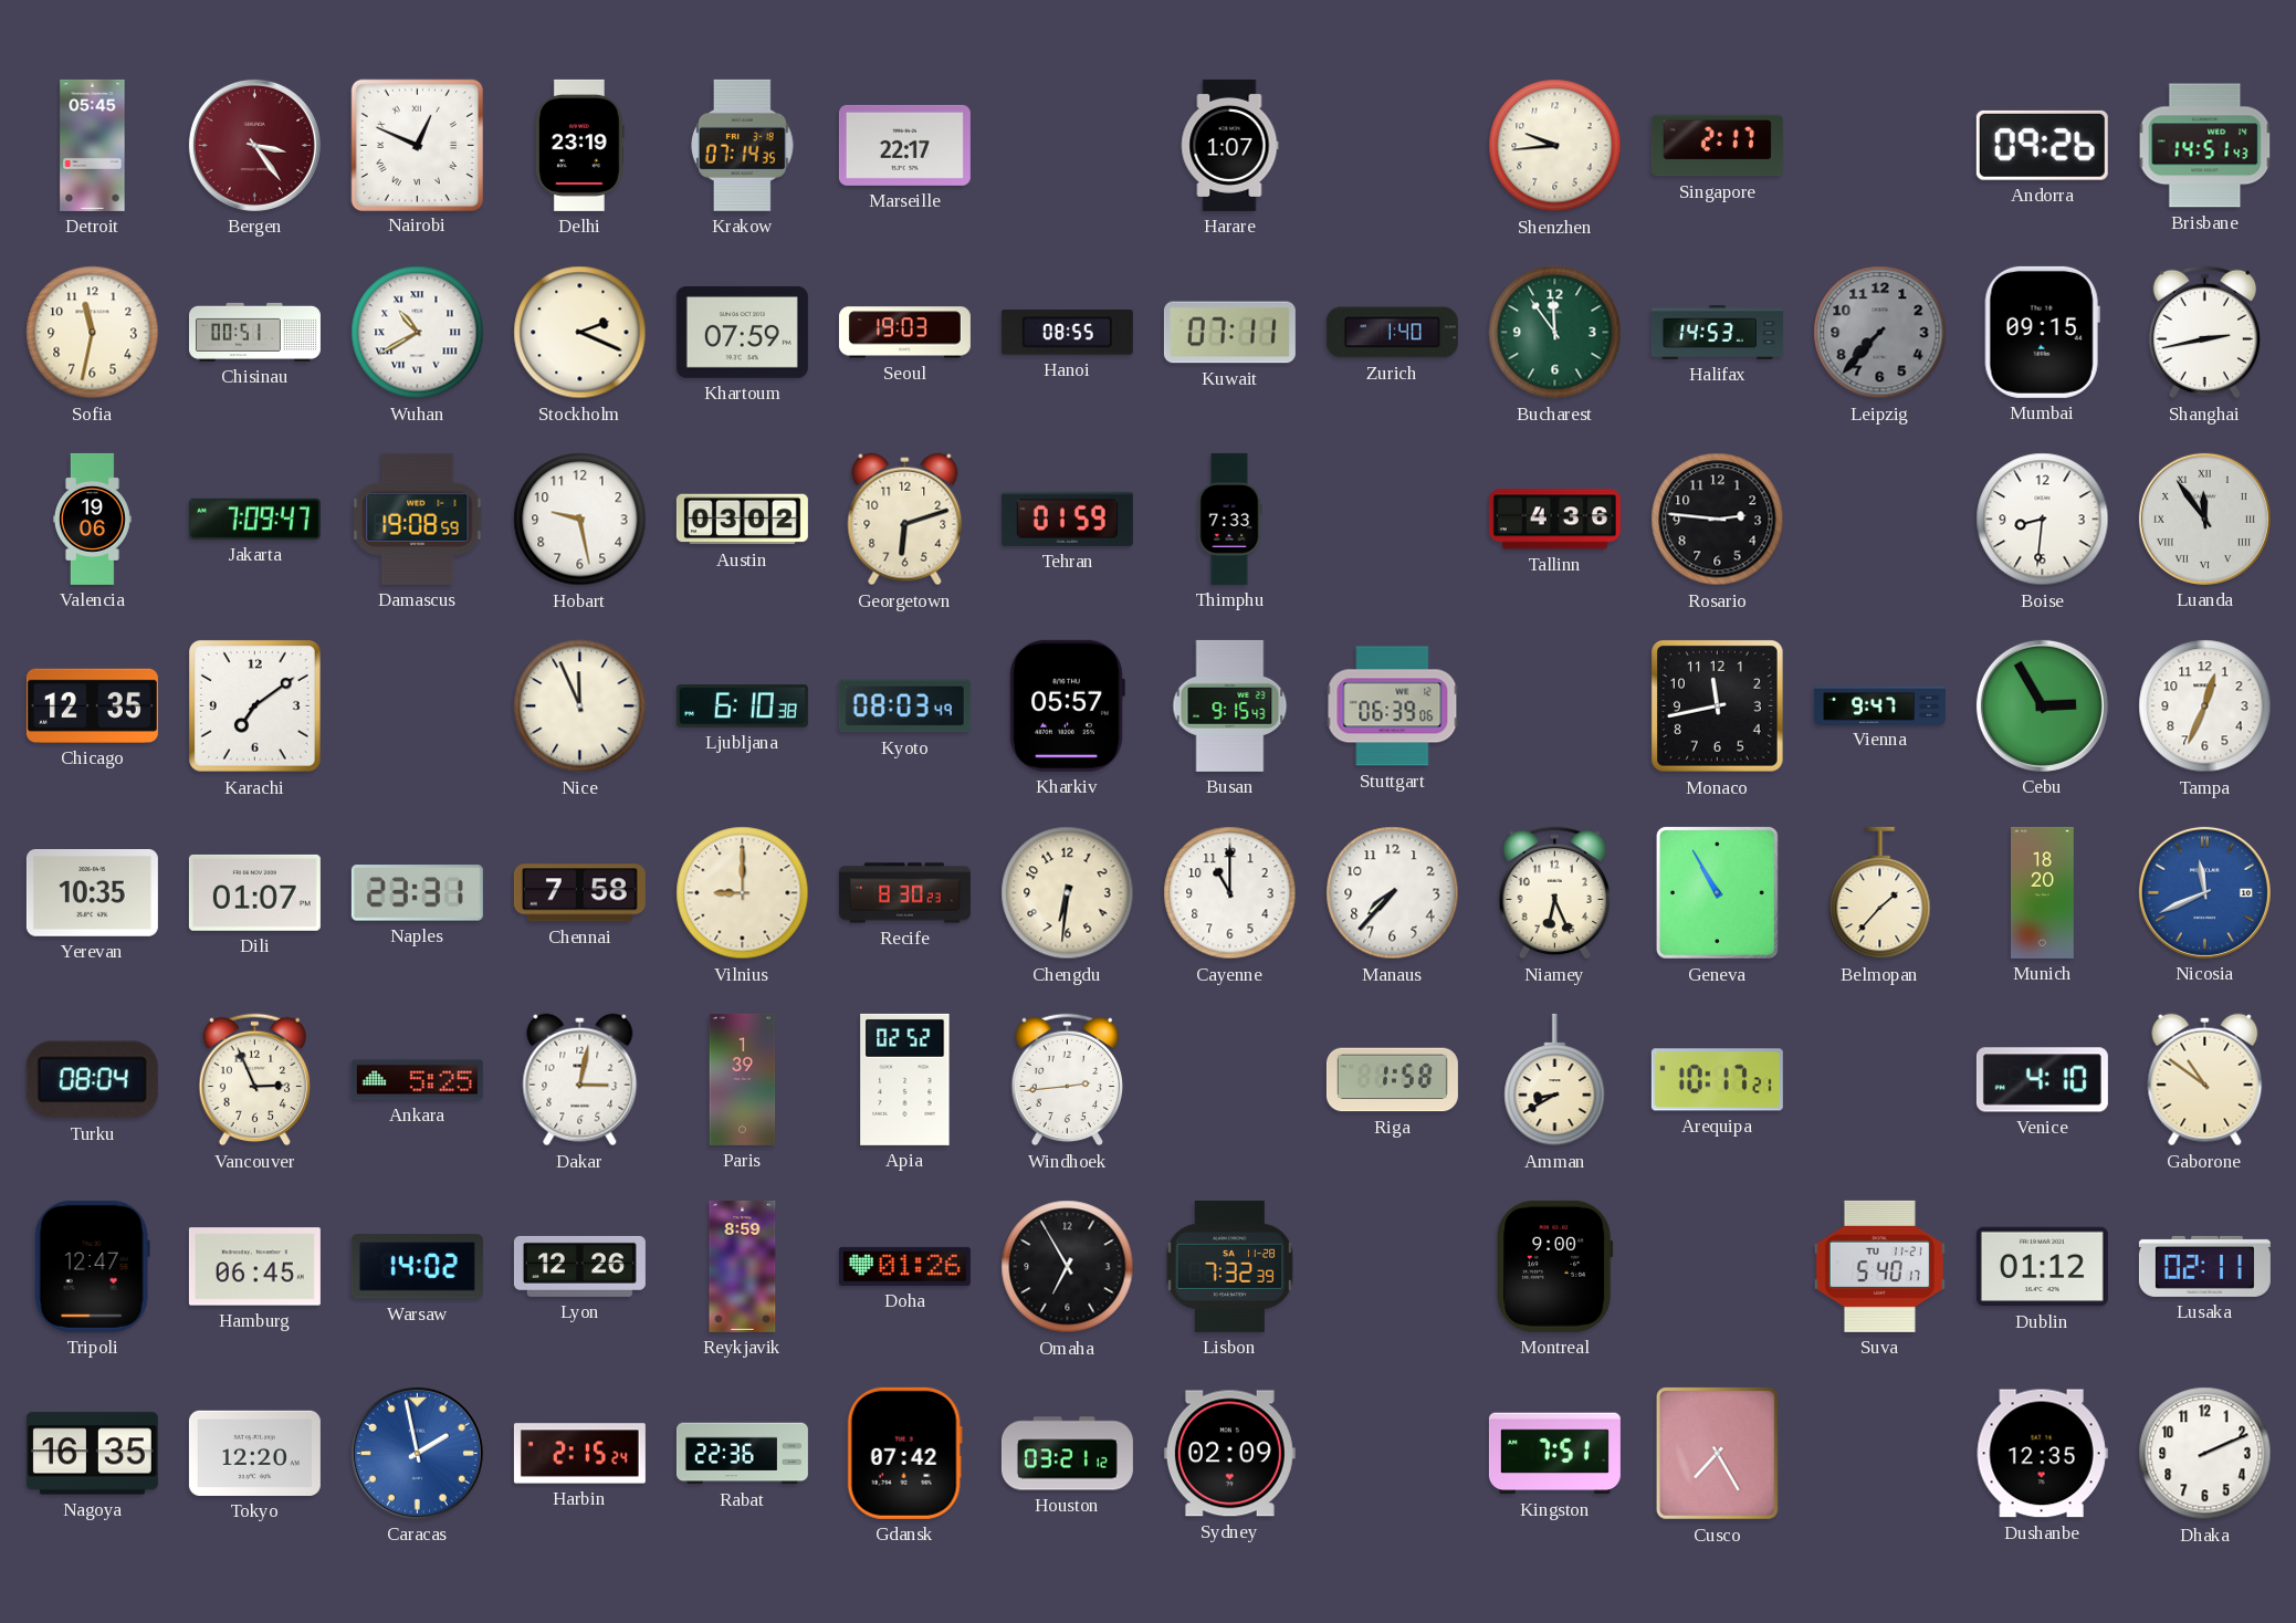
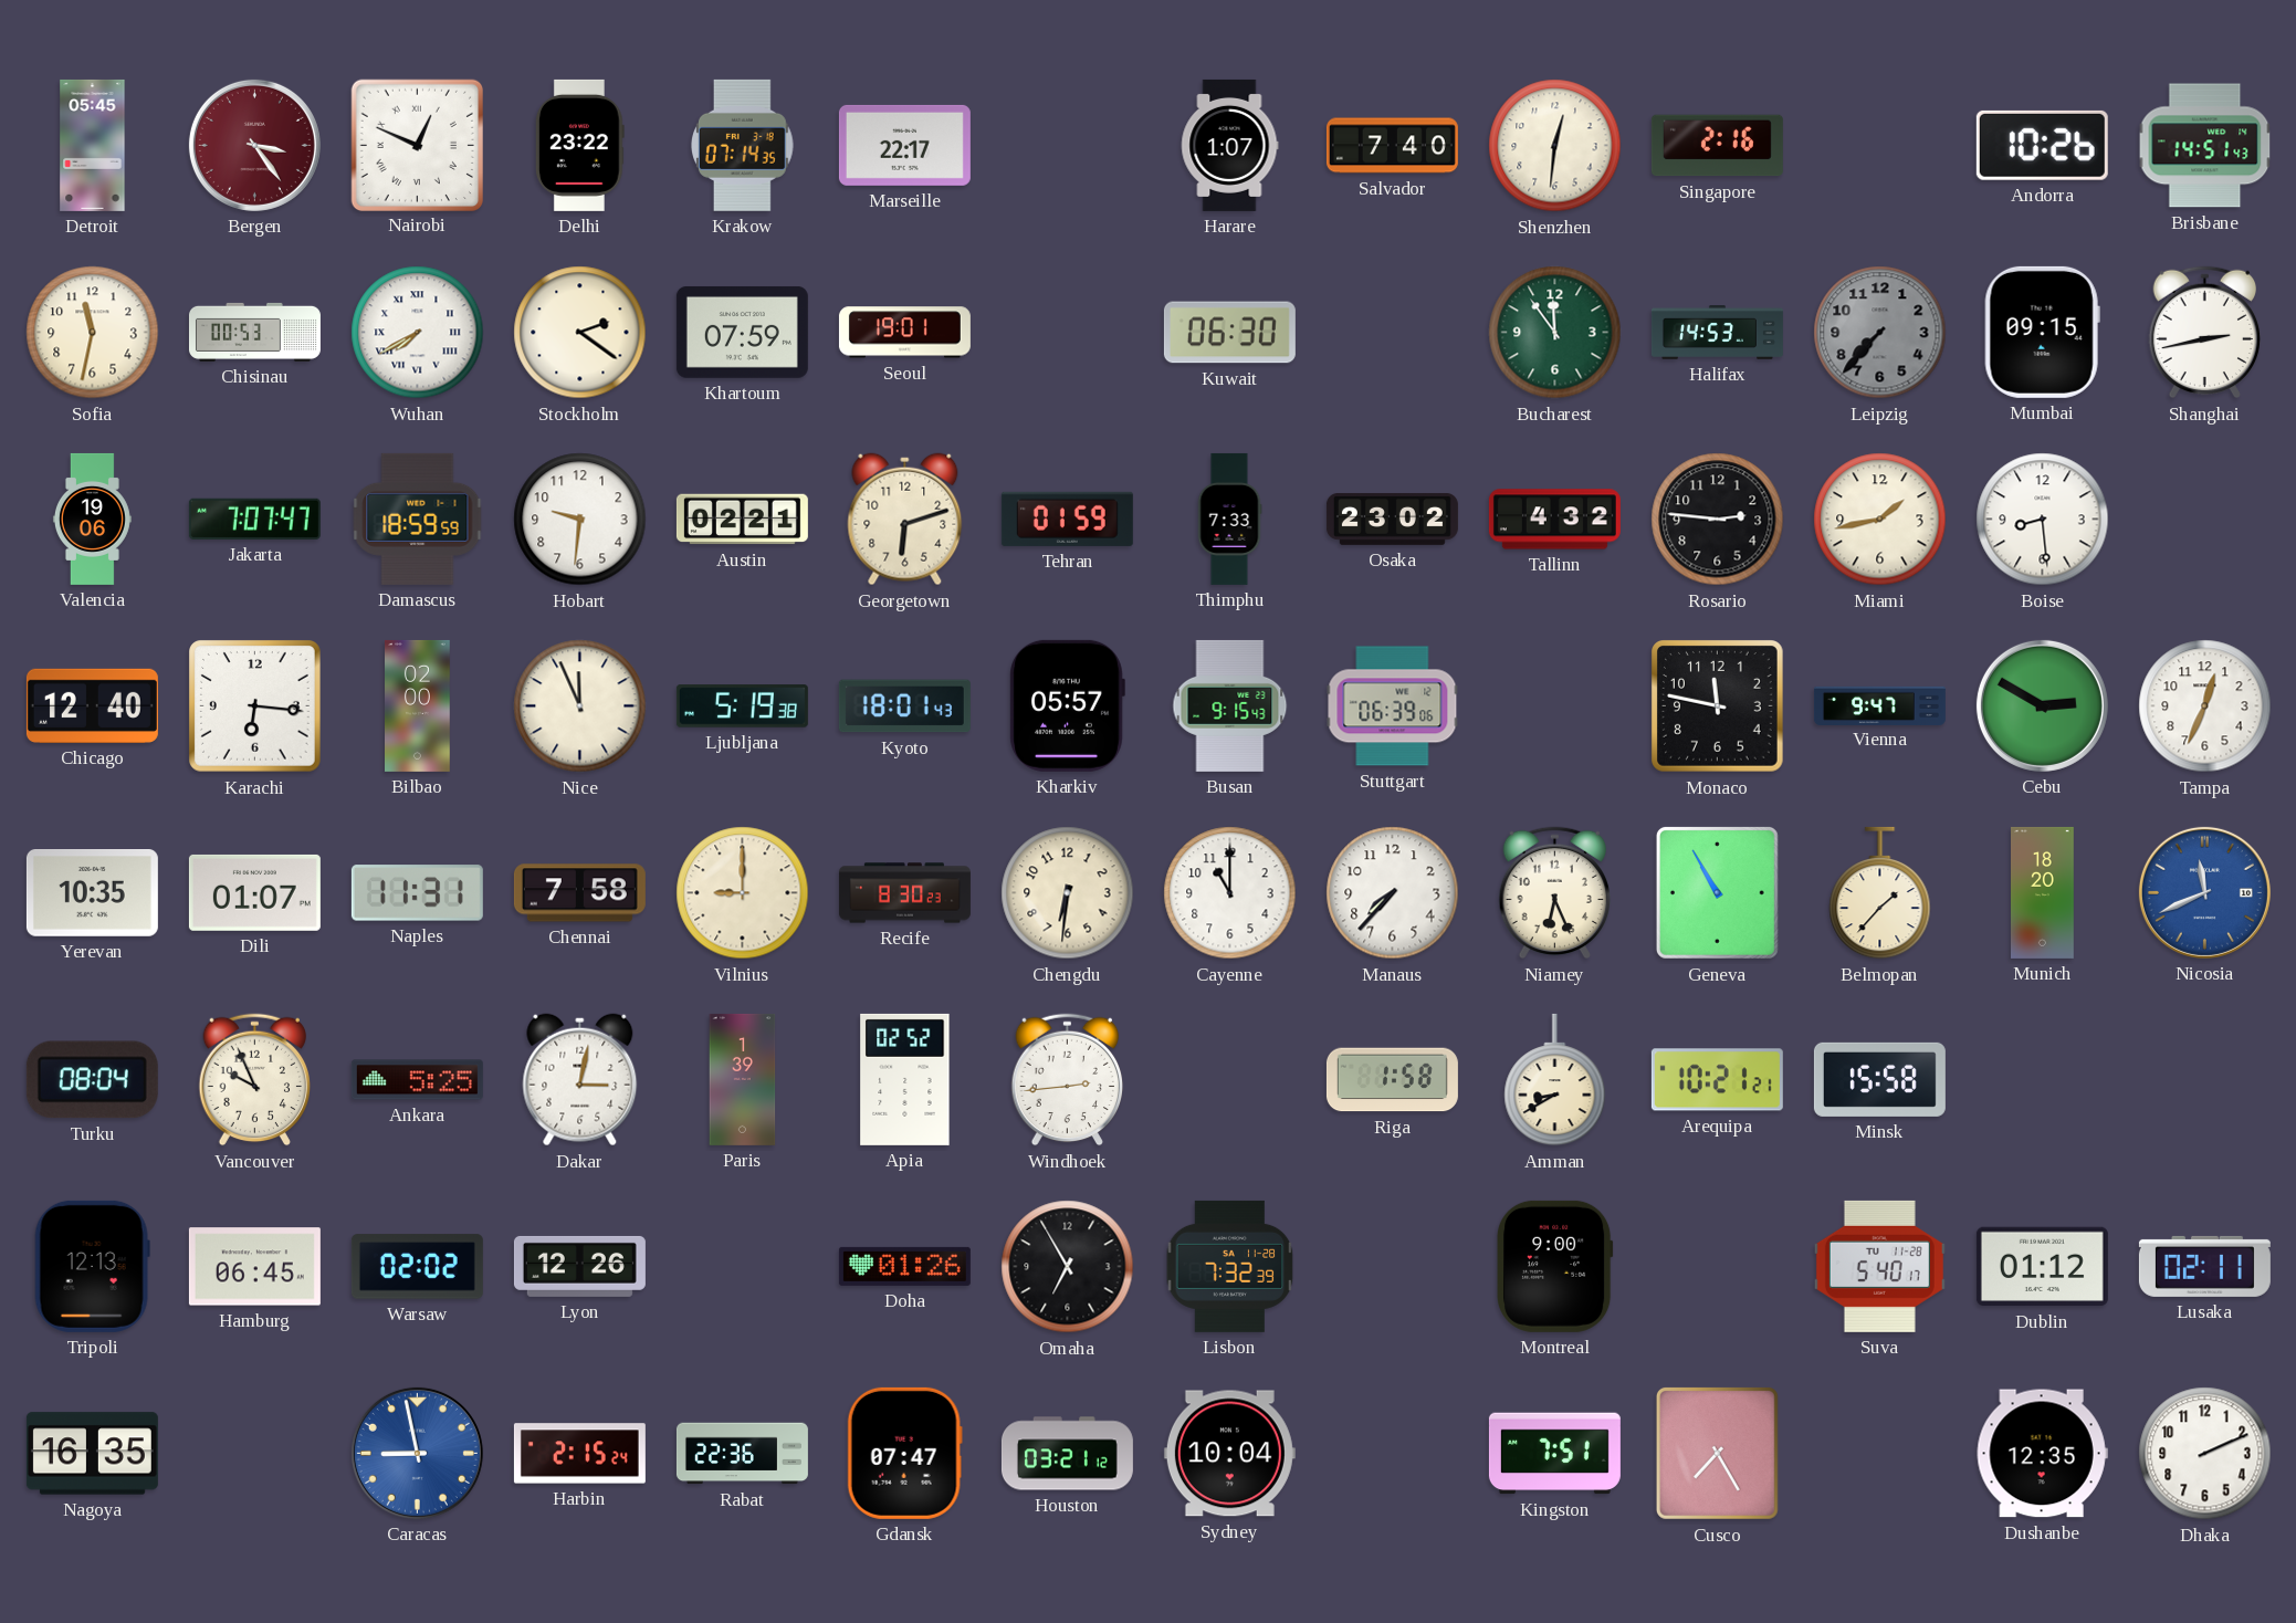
Delhi: 23:19 -> 23:22 (580, 145)
Salvador: none -> 7:40 (1392, 146)
Shenzhen: 9:44 -> 12:31 (1555, 146)
Singapore: 2:17 -> 2:16 (1717, 146)
Andorra: 09:26 -> 10:26 (2042, 145)
Chisinau: 00:51 -> 00:53 (254, 332)
Wuhan: 10:40 -> 7:40 (418, 333)
Stockholm: 2:19 -> 2:21 (580, 333)
Seoul: 19:03 -> 19:01 (904, 333)
Hanoi: 08:55 -> none (1067, 333)
Kuwait: 07:11 -> 06:30 (1229, 333)
Zurich: 1:40 -> none (1392, 333)
Jakarta: 7:09 -> 7:07 (254, 519)
Damascus: 19:08 -> 18:59 (418, 519)
Hobart: 9:28 -> 9:31 (580, 520)
Austin: 03:02 -> 02:21 (742, 520)
Osaka: none -> 23:02 (1392, 519)
Tallinn: 4:36 -> 4:32 (1554, 520)
Miami: none -> 1:43 (1880, 520)
Boise: 8:31 -> 8:29 (2043, 520)
Luanda: 11:54 -> none (2204, 519)
Chicago: 12:35 -> 12:40 (92, 705)
Karachi: 7:09 -> 6:16 (255, 706)
Bilbao: none -> 02:00 (418, 705)
Ljubljana: 6:10 -> 5:19 (742, 706)
Kyoto: 08:03 -> 18:01 (904, 706)
Monaco: 11:43 -> 11:47 (1718, 706)
Cebu: 2:55 -> 2:50 (2042, 705)
Naples: 23:31 -> 11:31 (417, 893)
Vancouver: 2:56 -> 9:56 (255, 1080)
Arequipa: 10:17 -> 10:21 (1717, 1080)
Minsk: none -> 15:58 (1879, 1079)
Venice: 4:10 -> none (2042, 1080)
Gaborone: 10:51 -> none (2205, 1080)
Tripoli: 12:47 -> 12:13 (92, 1266)
Warsaw: 14:02 -> 02:02 (417, 1267)
Reykjavik: 8:59 -> none (743, 1266)
Suva date: TU 11-21 -> TU 11-28 (1879, 1266)
Tokyo: 12:20 -> none (254, 1453)
Caracas: 1:58 -> 8:58 (417, 1453)
Gdansk: 07:42 -> 07:47 (904, 1453)
Sydney: 02:09 -> 10:04 (1229, 1454)
